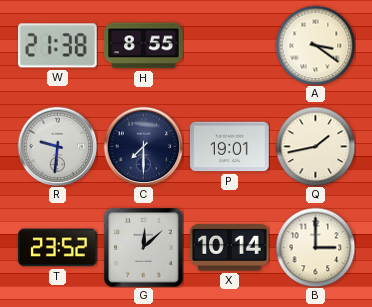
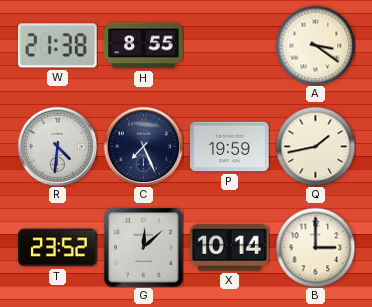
R: 9:31 -> 4:31 (57, 146)
C: 7:30 -> 7:26 (143, 146)
P: 19:01 -> 19:59 (230, 147)
